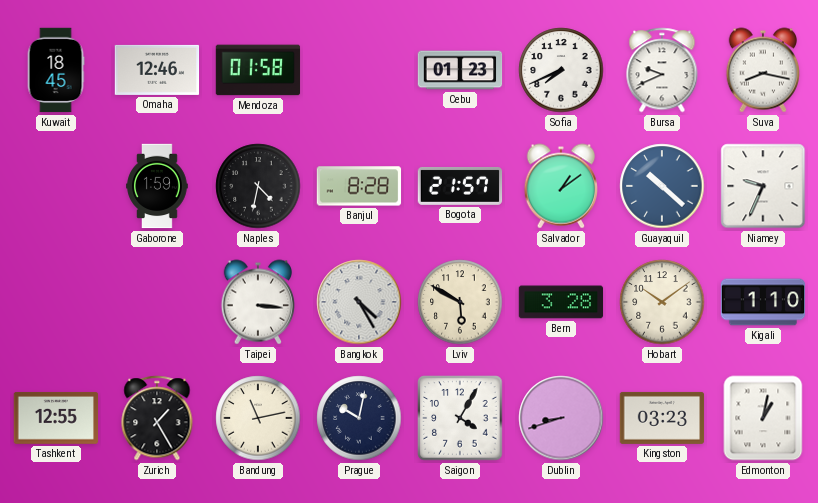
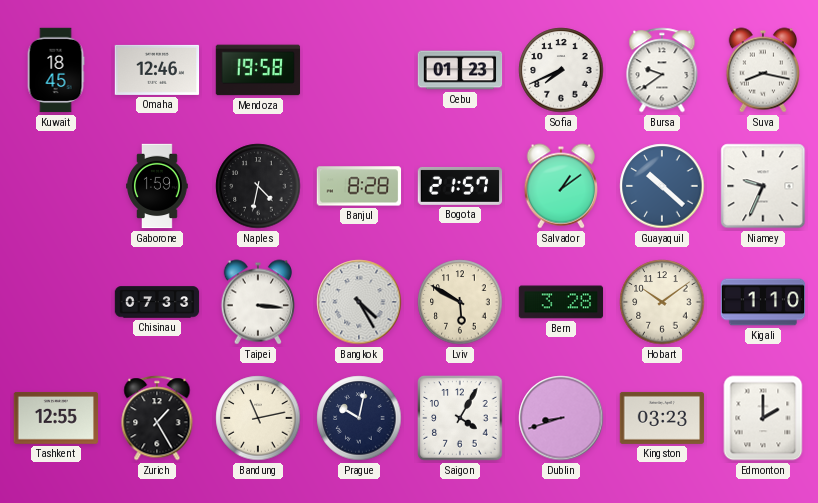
Mendoza: 01:58 -> 19:58 (258, 70)
Bursa: 9:41 -> 9:39 (662, 70)
Chisinau: none -> 07:33 (157, 302)
Edmonton: 1:02 -> 2:00 (763, 418)
